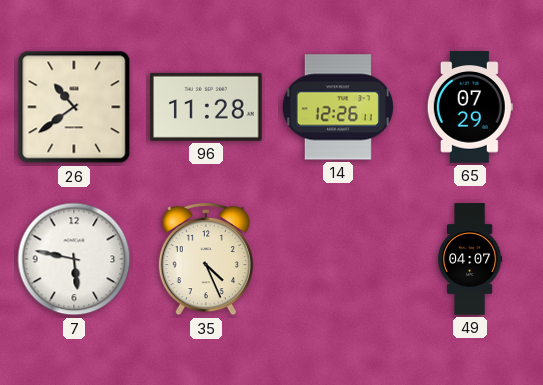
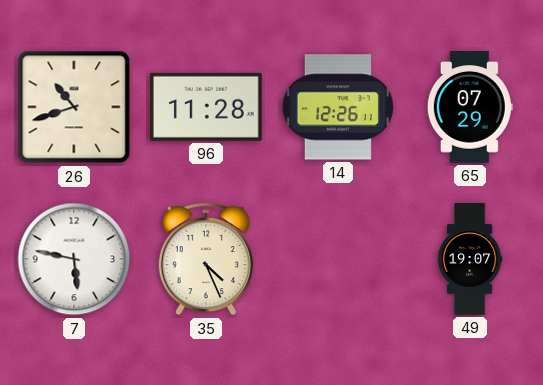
26: 10:39 -> 10:42 (74, 107)
49: 04:07 -> 19:07 (470, 259)
